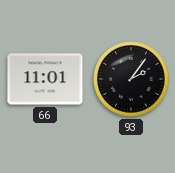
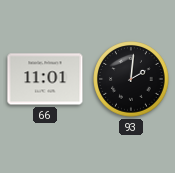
93: 2:06 -> 2:01 (131, 79)
